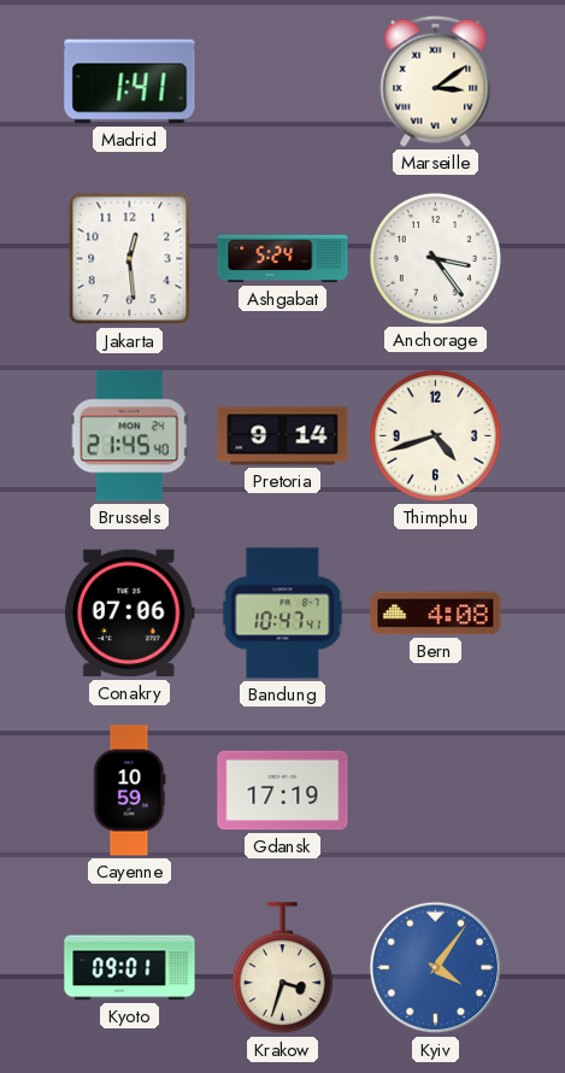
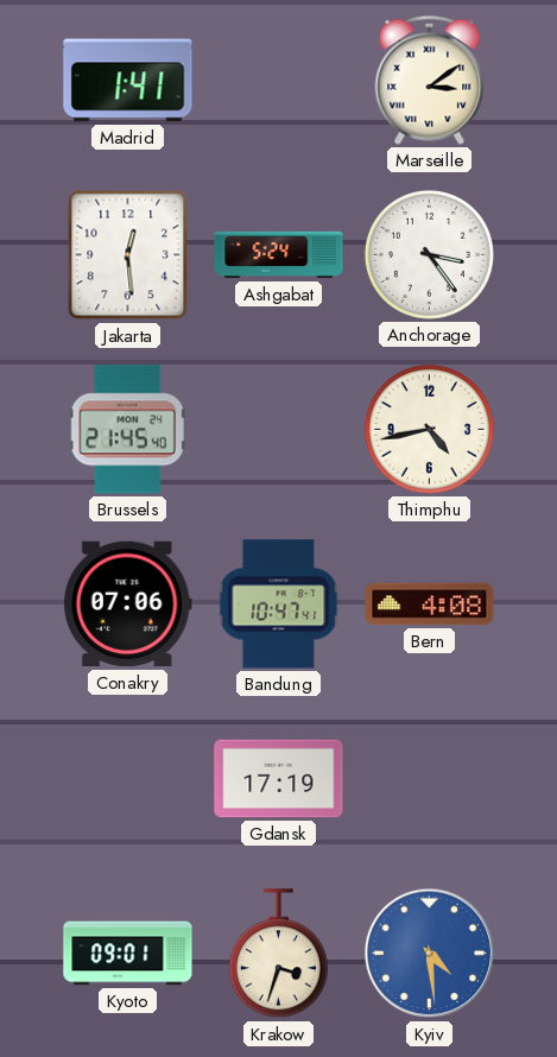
Pretoria: 9:14 -> none (283, 436)
Thimphu: 4:42 -> 4:43 (429, 429)
Cayenne: 10:59 -> none (130, 791)
Kyiv: 4:06 -> 4:29 (430, 954)
